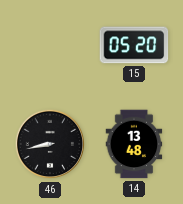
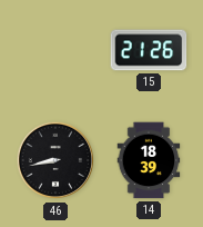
15: 05:20 -> 21:26 (149, 50)
14: 13:48 -> 18:39 (149, 160)
